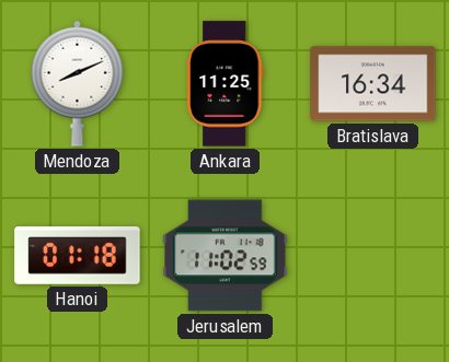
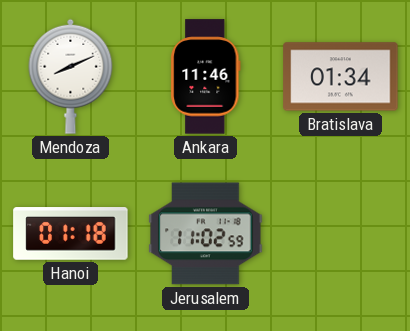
Ankara: 11:25 -> 11:46 (206, 77)
Bratislava: 16:34 -> 01:34 (341, 77)
